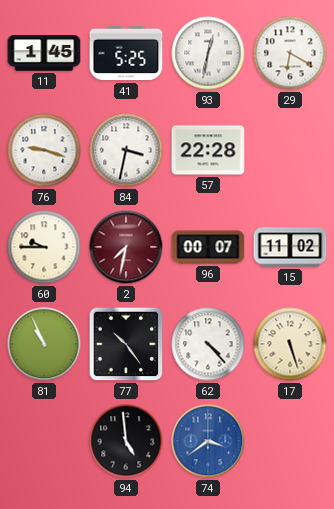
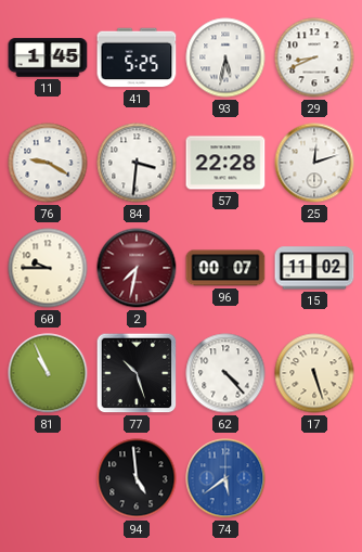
93: 12:32 -> 5:32 (225, 57)
29: 6:20 -> 8:41 (314, 57)
76: 9:18 -> 9:20 (48, 163)
84: 3:32 -> 3:31 (137, 163)
25: none -> 12:12 (314, 163)
77: 10:24 -> 10:27 (137, 373)
74: 3:39 -> 5:39 (225, 478)
